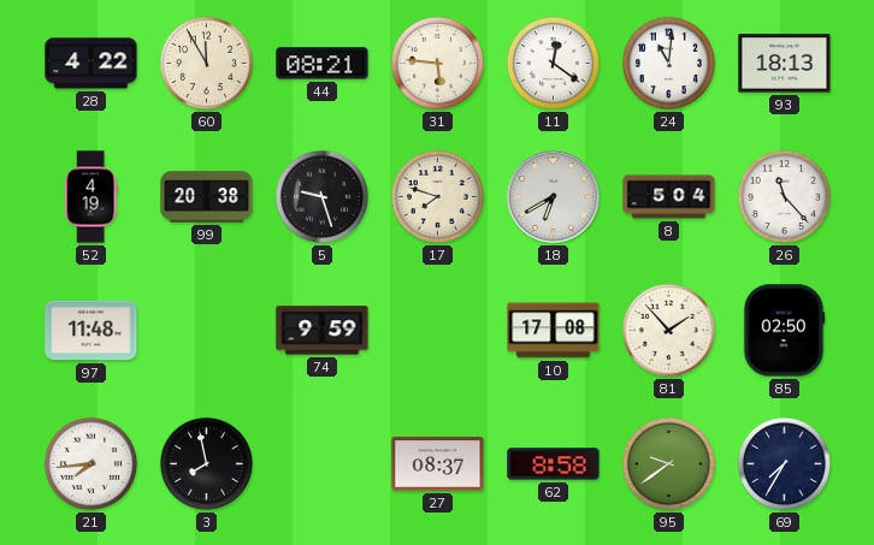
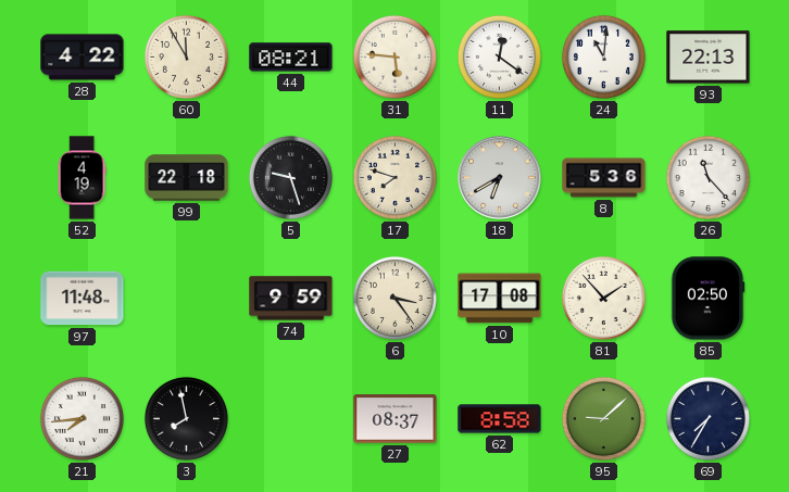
93: 18:13 -> 22:13 (709, 58)
99: 20:38 -> 22:18 (187, 178)
8: 5:04 -> 5:36 (604, 178)
6: none -> 3:24 (394, 298)
95: 9:39 -> 9:08 (603, 418)
